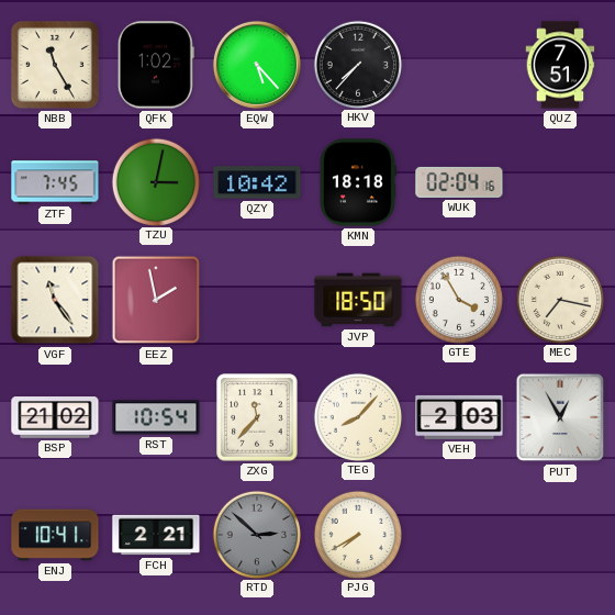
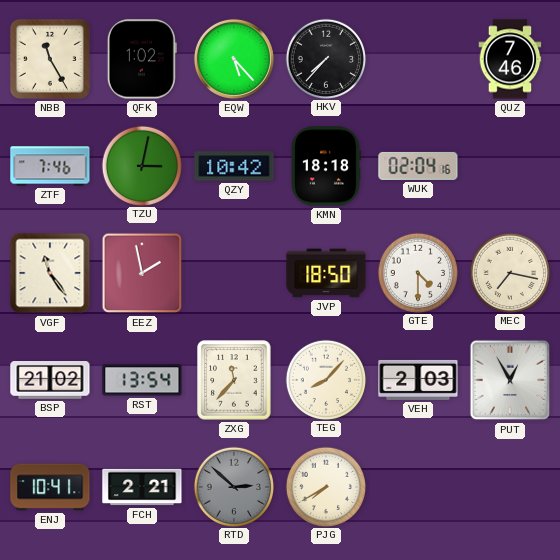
QUZ: 7:51 -> 7:46 (510, 59)
ZTF: 7:45 -> 7:46 (50, 166)
GTE: 3:55 -> 4:30 (417, 272)
RST: 10:54 -> 13:54 (142, 380)
